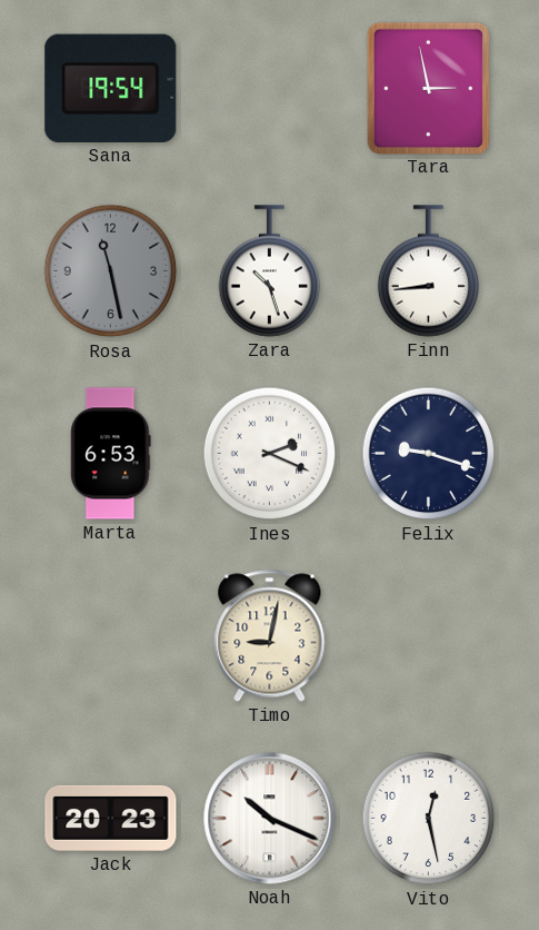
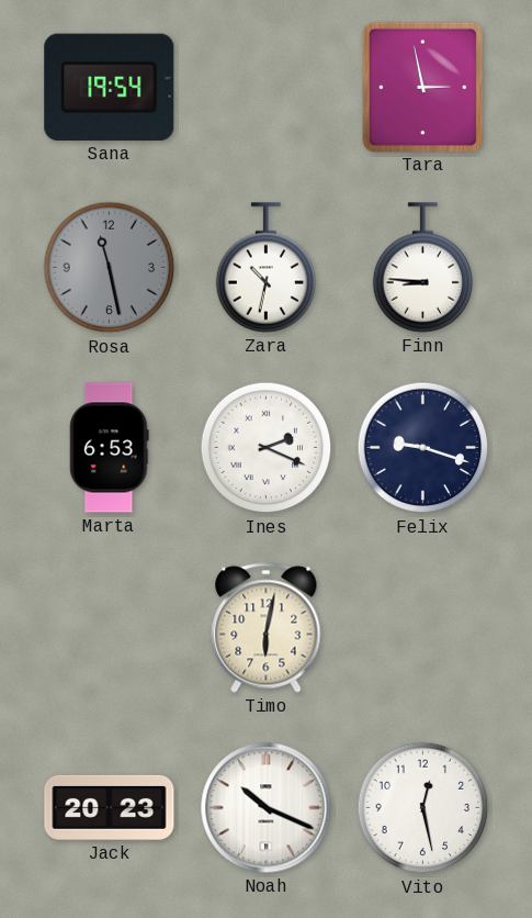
Zara: 10:27 -> 10:32 (267, 268)
Finn: 8:44 -> 8:46 (423, 268)
Timo: 9:02 -> 6:02 (267, 628)
